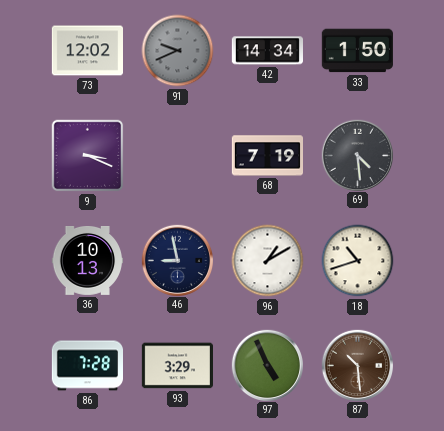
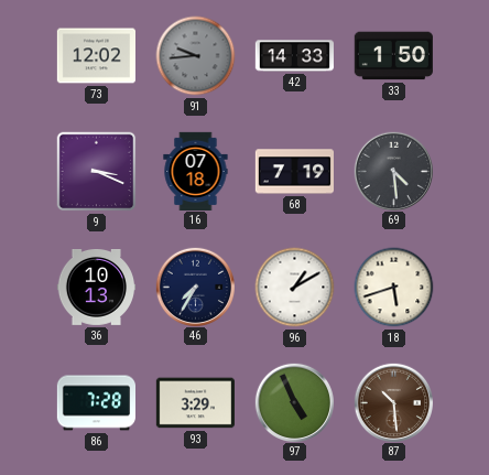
91: 9:41 -> 9:44 (196, 56)
42: 14:34 -> 14:33 (294, 56)
16: none -> 07:18 (196, 171)
46: 8:58 -> 7:35 (195, 287)
18: 10:42 -> 5:42 (394, 288)
